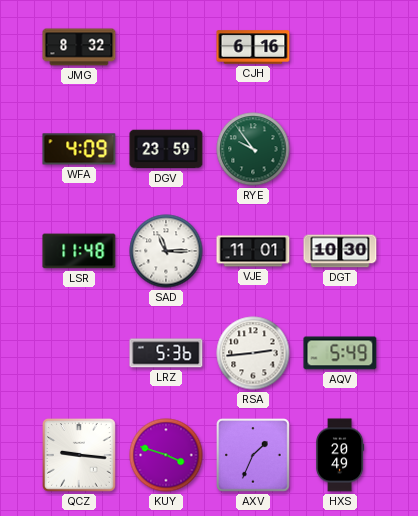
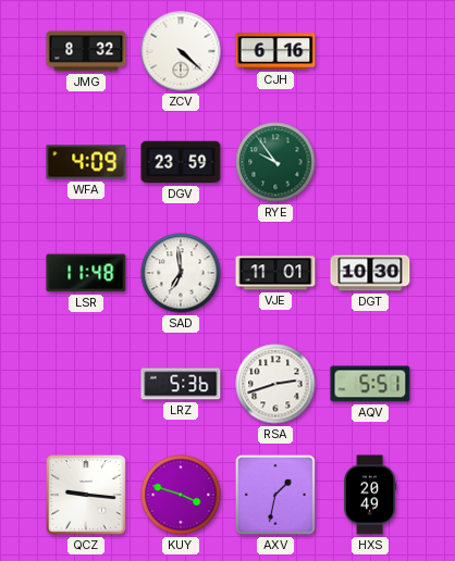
ZCV: none -> 4:22 (181, 51)
SAD: 11:15 -> 6:59 (181, 273)
RSA: 2:44 -> 2:42 (275, 384)
AQV: 5:49 -> 5:51 (370, 384)
AXV: 1:34 -> 1:32 (276, 496)
